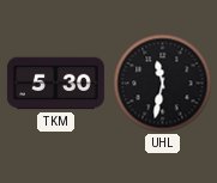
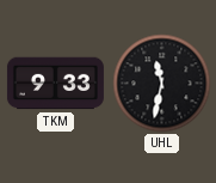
TKM: 5:30 -> 9:33 (55, 84)
